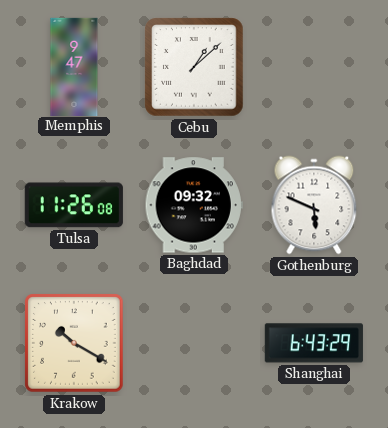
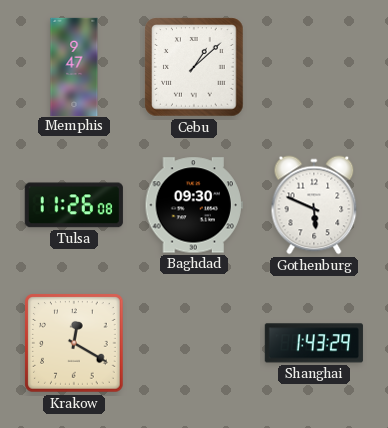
Baghdad: 09:32 -> 09:30 (194, 205)
Krakow: 10:20 -> 12:20 (74, 343)
Shanghai: 6:43 -> 1:43 (314, 343)
